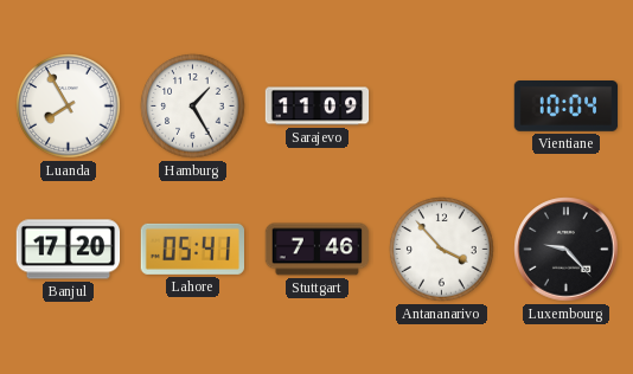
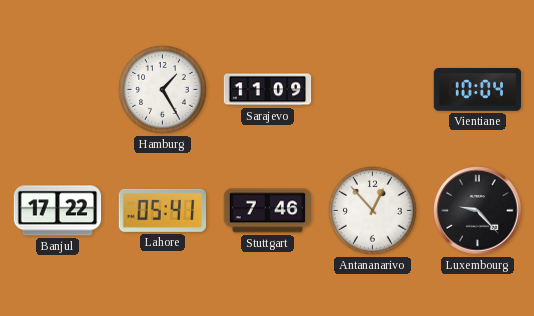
Luanda: 7:55 -> none (69, 107)
Banjul: 17:20 -> 17:22 (58, 211)
Antananarivo: 3:53 -> 12:53 (373, 211)
